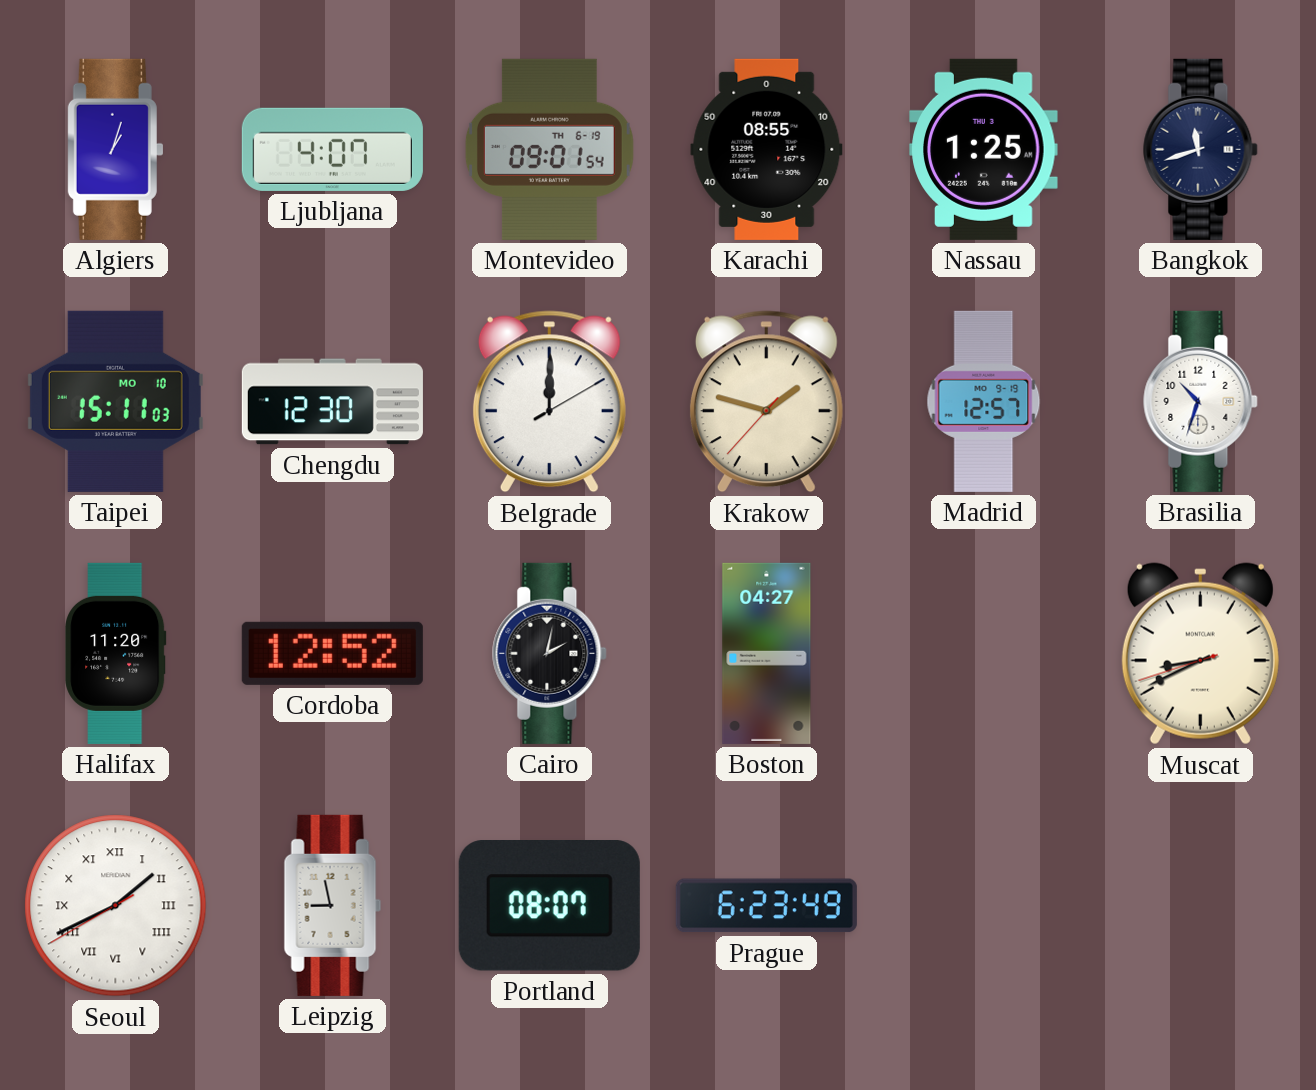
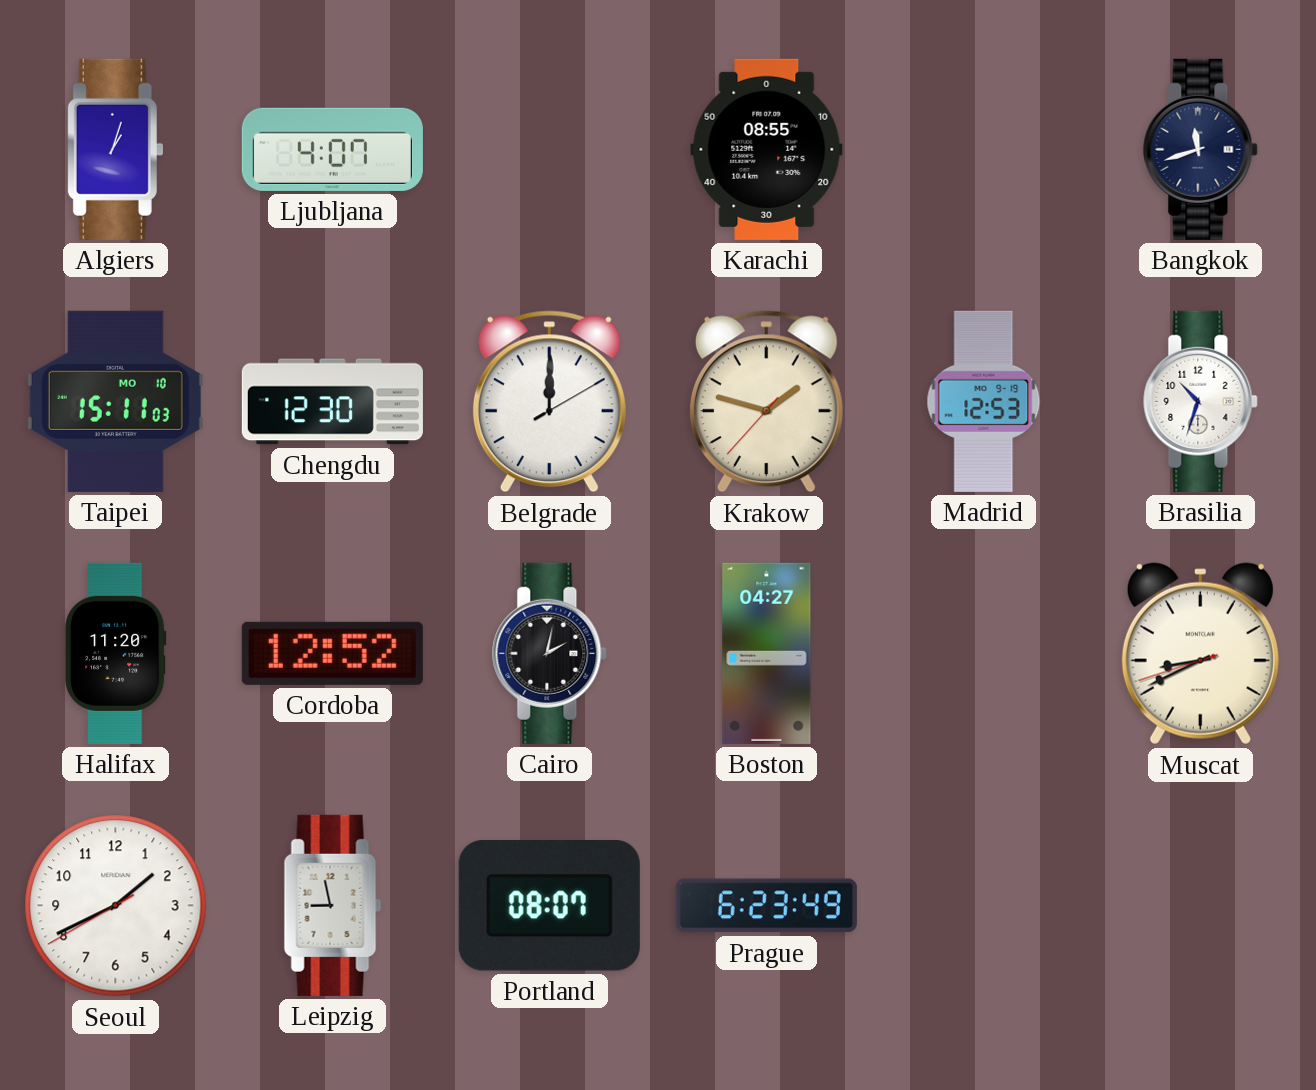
Montevideo: 09:01 -> none (549, 149)
Nassau: 1:25 -> none (984, 149)
Madrid: 12:57 -> 12:53 (984, 401)
Seoul numerals: Roman -> Arabic (116, 906)
